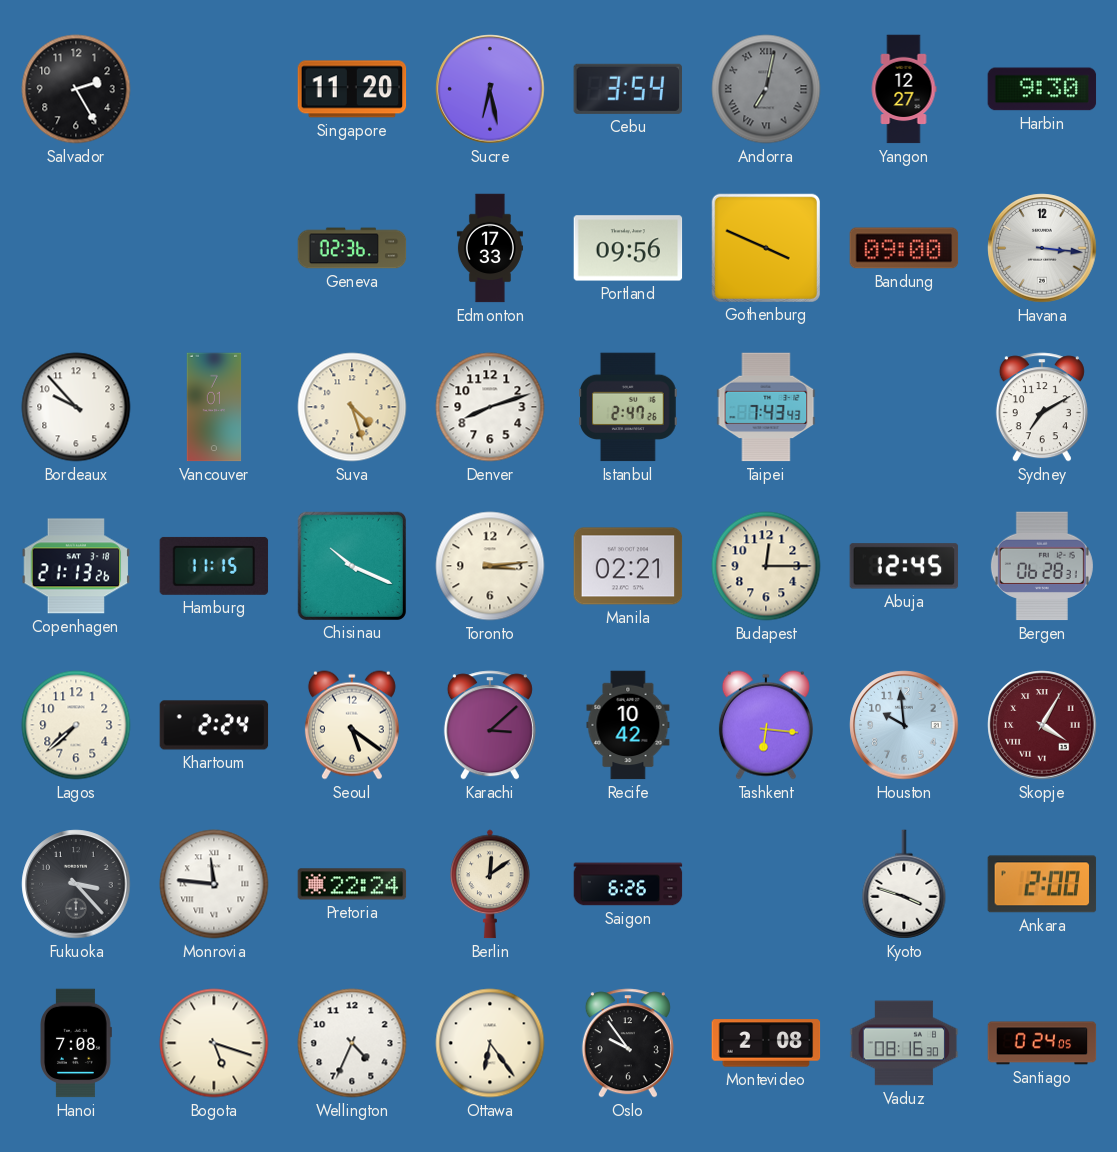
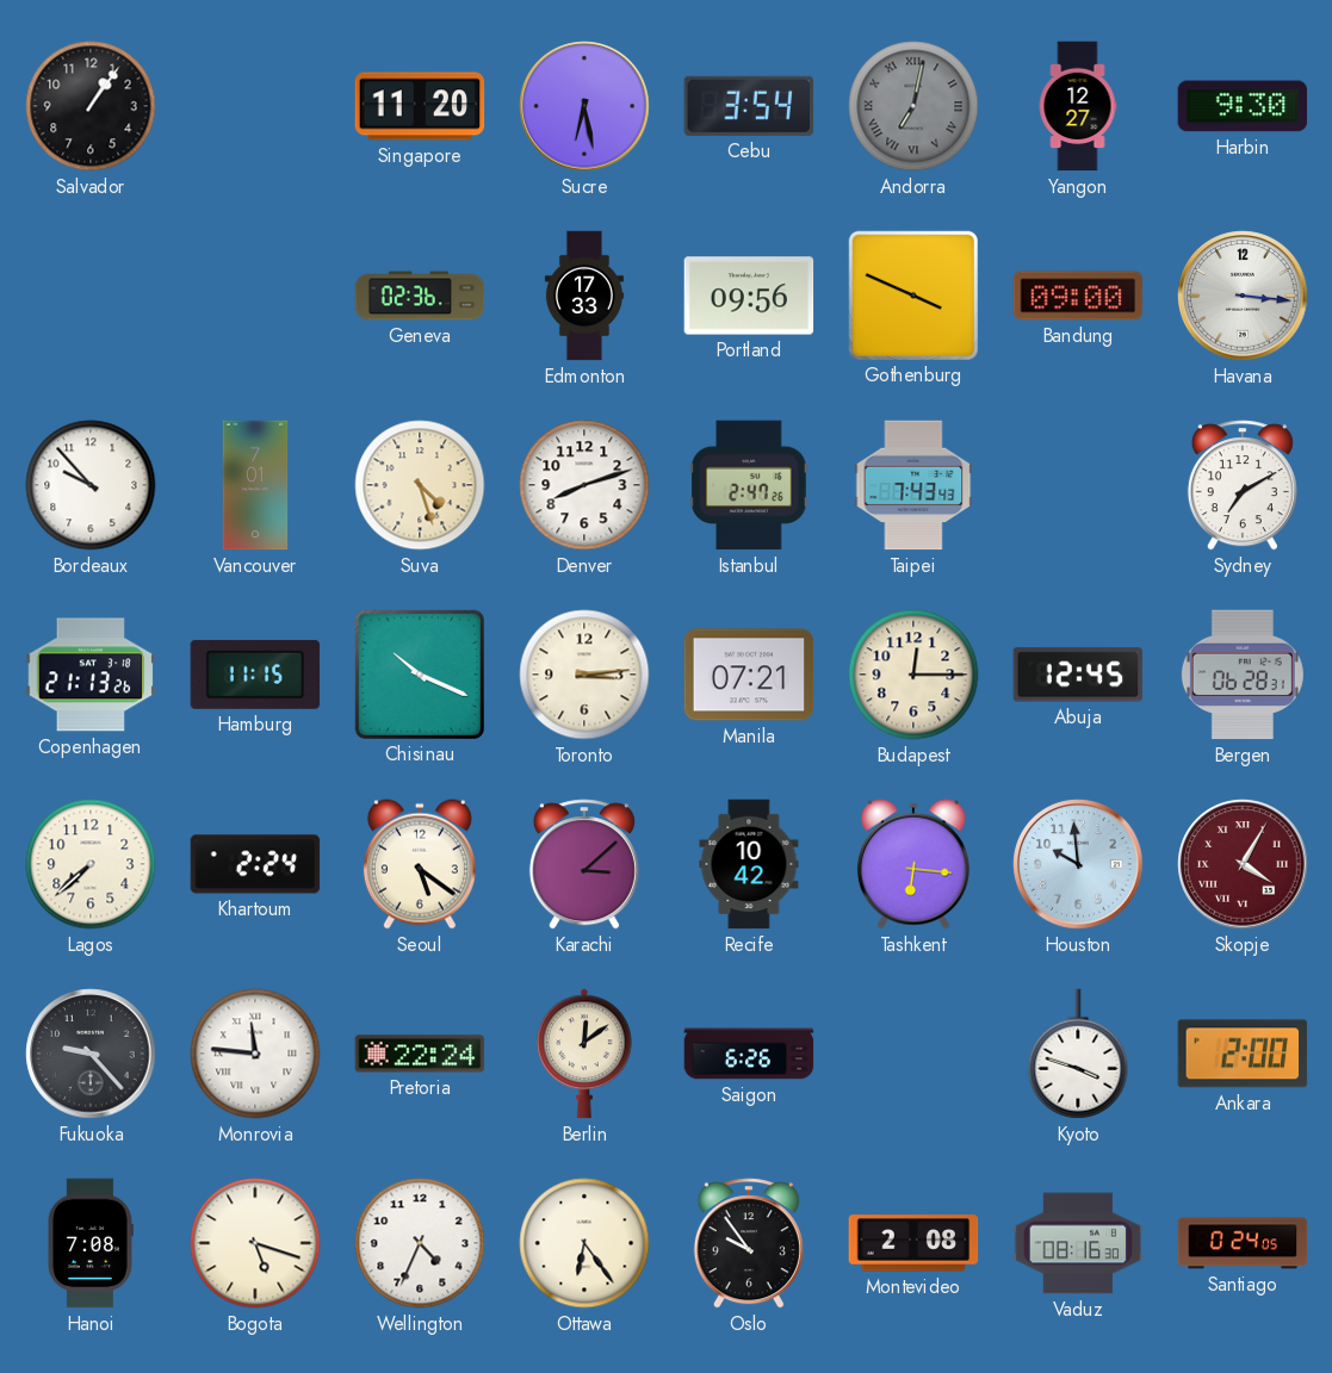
Salvador: 2:25 -> 1:06 (91, 106)
Manila: 02:21 -> 07:21 (749, 675)
Fukuoka: 3:23 -> 9:23 (91, 1054)
